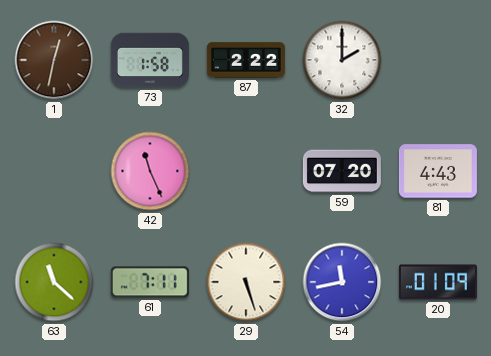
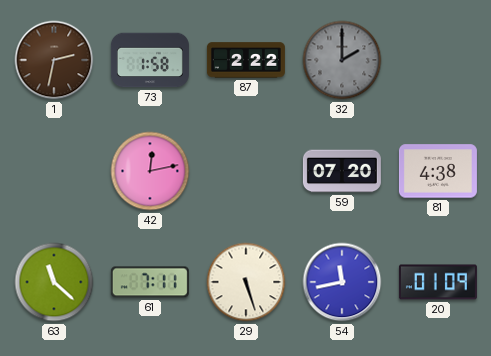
1: 12:32 -> 2:32 (54, 60)
32 dial: white -> grey (342, 60)
42: 11:26 -> 12:13 (150, 171)
81: 4:43 -> 4:38 (438, 171)
